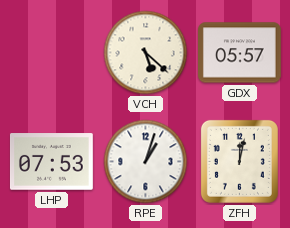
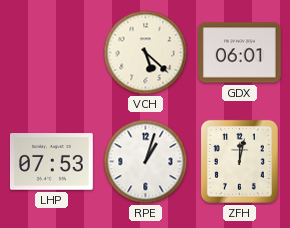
GDX: 05:57 -> 06:01 (240, 53)
